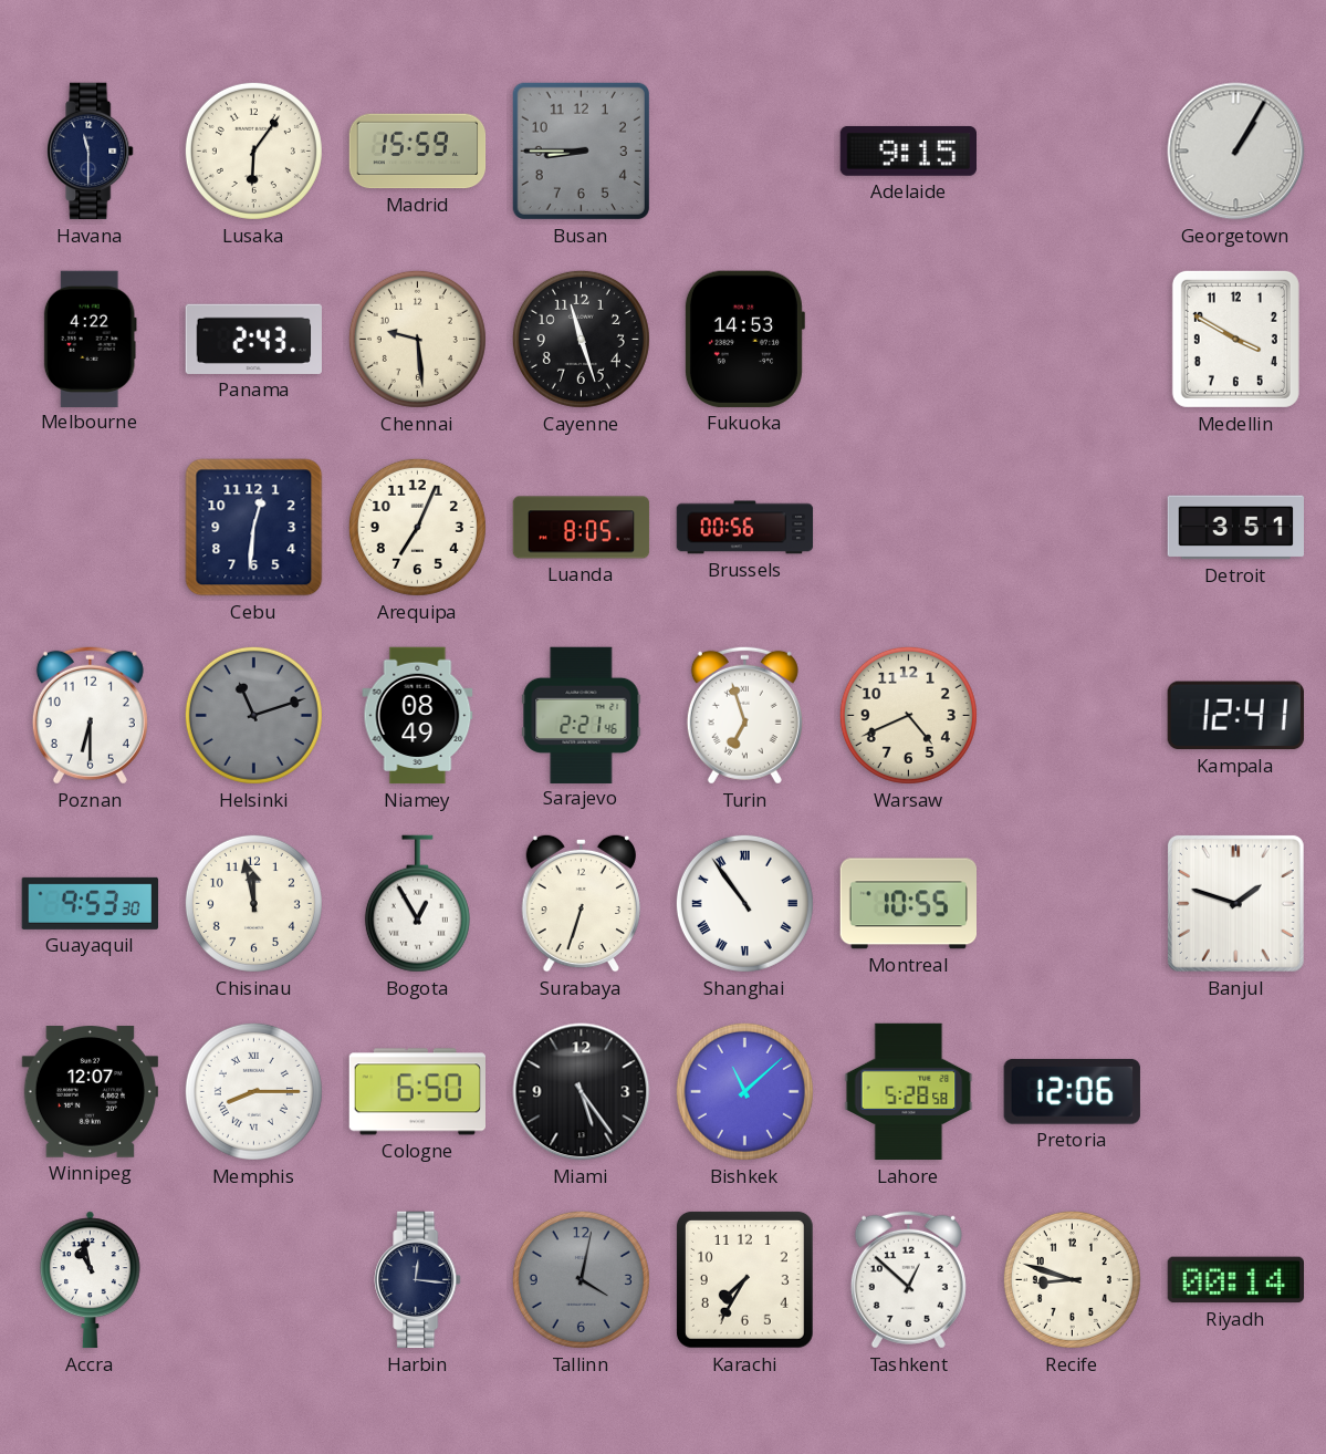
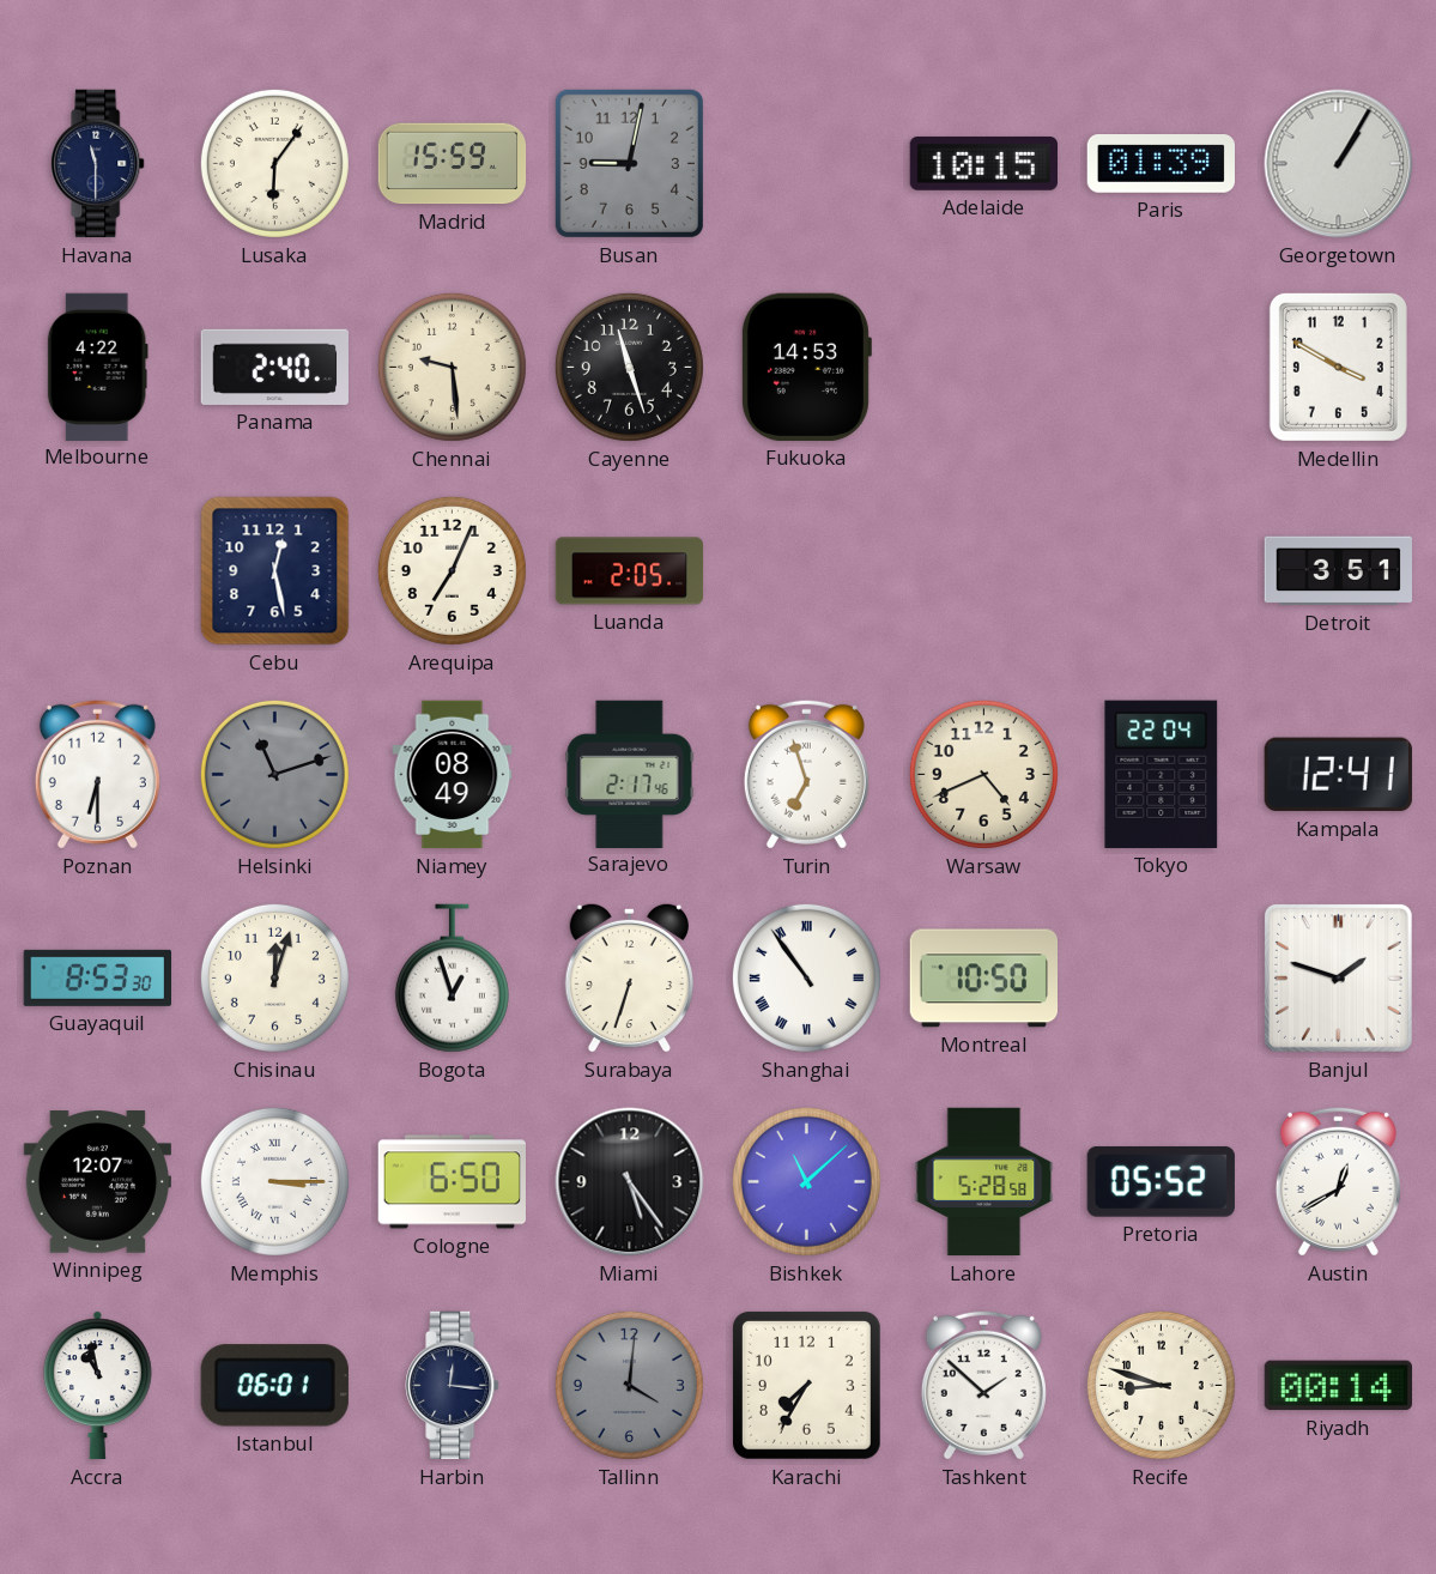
Busan: 8:45 -> 9:02 (629, 163)
Adelaide: 9:15 -> 10:15 (983, 163)
Paris: none -> 01:39 (1161, 164)
Panama: 2:43 -> 2:40 (274, 367)
Cebu: 12:31 -> 12:28 (275, 571)
Luanda: 8:05 -> 2:05 (630, 571)
Brussels: 00:56 -> none (745, 528)
Sarajevo: 2:21 -> 2:17 (630, 774)
Tokyo: none -> 22:04 (1162, 774)
Guayaquil: 9:53 -> 8:53 (97, 977)
Chisinau: 11:58 -> 12:03 (274, 977)
Bogota: 12:55 -> 12:57 (452, 979)
Montreal: 10:55 -> 10:50 (983, 979)
Memphis: 8:15 -> 3:15 (274, 1181)
Pretoria: 12:06 -> 05:52 (1161, 1181)
Austin: none -> 12:40 (1338, 1181)
Istanbul: none -> 06:01 (274, 1386)
Tallinn: 4:02 -> 4:01 (629, 1385)
Tashkent: 12:52 -> 1:52 (983, 1385)
